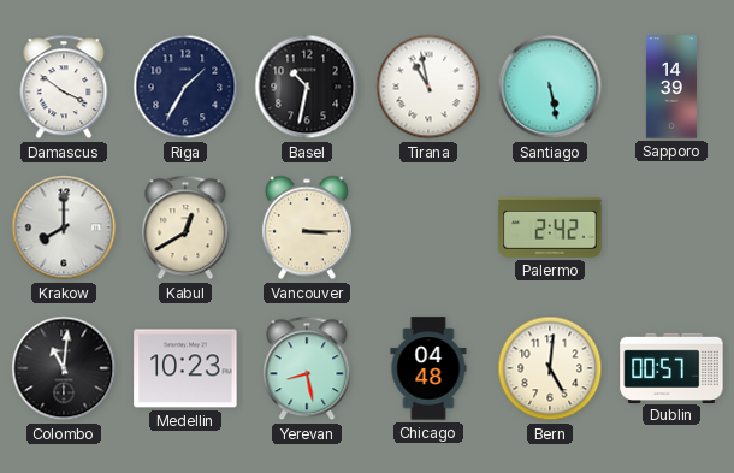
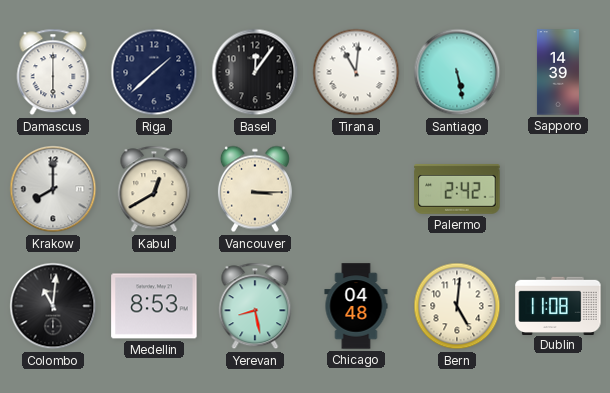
Damascus: 3:51 -> 6:00 (53, 72)
Riga: 1:35 -> 1:38 (154, 72)
Basel: 10:32 -> 12:06 (255, 72)
Tirana: 10:58 -> 11:01 (356, 72)
Medellin: 10:23 -> 8:53 (154, 306)
Dublin: 00:57 -> 11:08 (558, 305)
